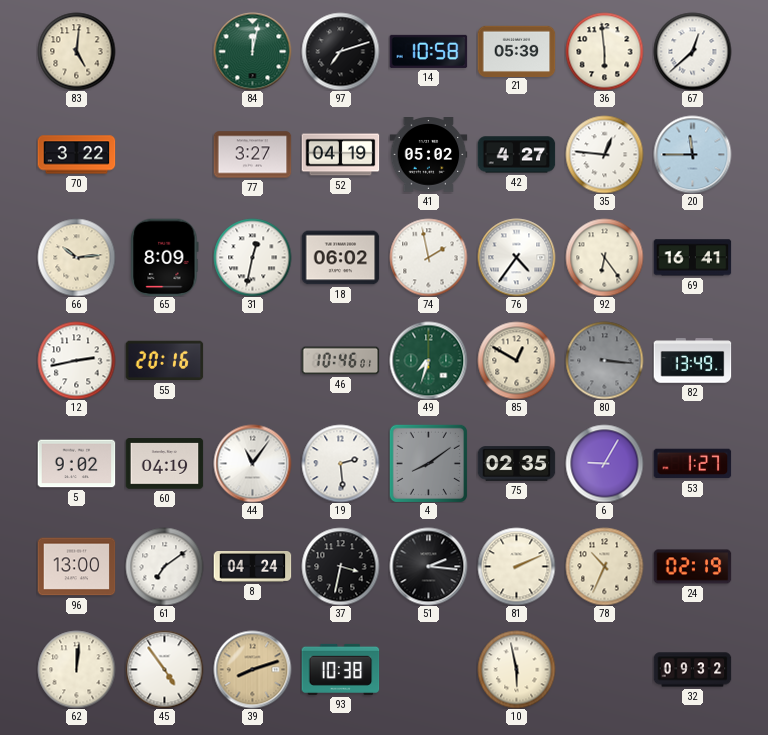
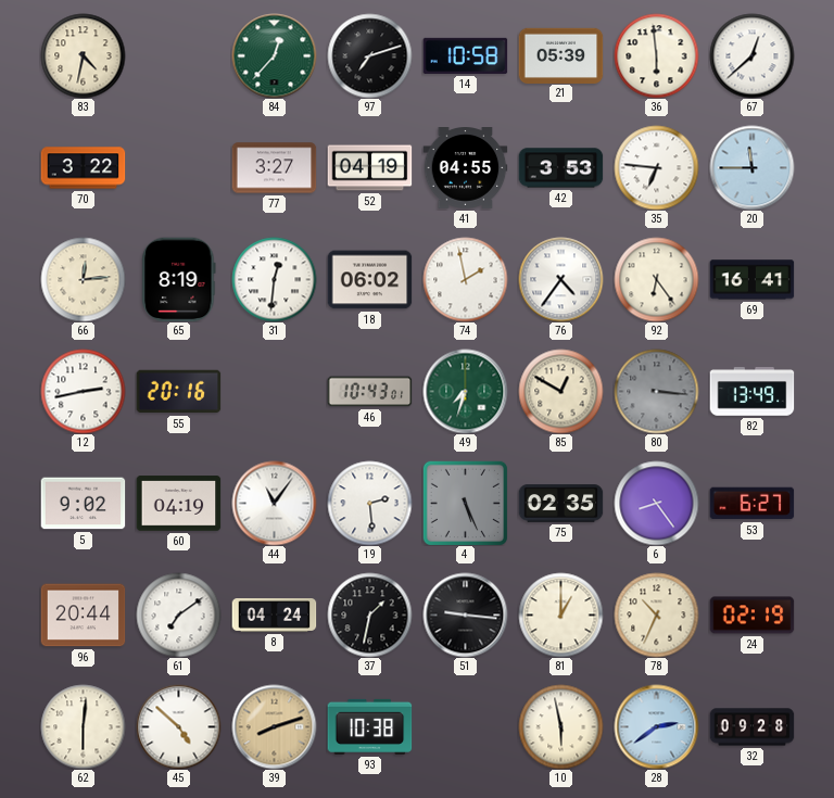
83: 5:01 -> 4:32 (83, 55)
84: 12:02 -> 12:37 (274, 55)
41: 05:02 -> 04:55 (465, 168)
42: 4:27 -> 3:53 (560, 168)
35: 12:46 -> 6:46 (656, 167)
66: 10:14 -> 12:14 (83, 279)
65: 8:09 -> 8:19 (179, 279)
31: 12:32 -> 12:31 (274, 279)
46: 10:46 -> 10:43 (369, 392)
4: 8:09 -> 5:26 (465, 503)
6: 9:05 -> 8:24 (656, 503)
53: 1:27 -> 6:27 (751, 504)
96: 13:00 -> 20:44 (83, 616)
37: 3:32 -> 1:32 (369, 615)
51: 2:16 -> 9:16 (465, 615)
81: 2:11 -> 1:00 (560, 615)
62: 12:01 -> 6:01 (83, 726)
45: 4:54 -> 4:52 (178, 726)
28: none -> 2:39 (656, 726)
32: 09:32 -> 09:28 (751, 727)
